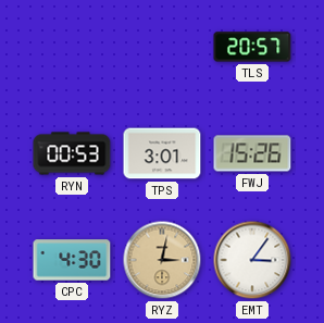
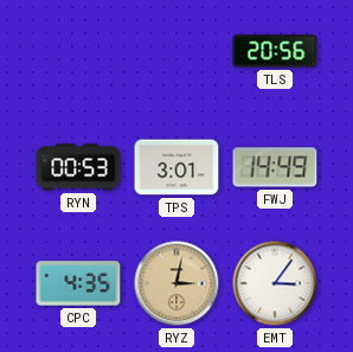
TLS: 20:57 -> 20:56 (275, 51)
FWJ: 15:26 -> 14:49 (275, 167)
CPC: 4:30 -> 4:35 (78, 283)
